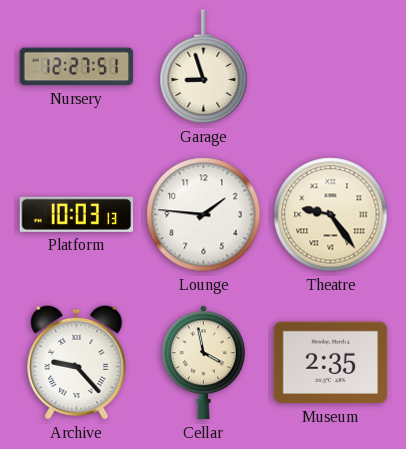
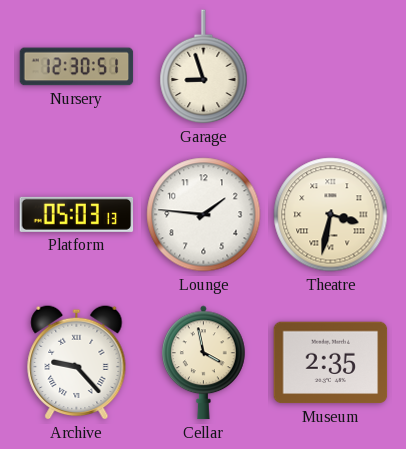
Nursery: 12:27 -> 12:30 (77, 67)
Platform: 10:03 -> 05:03 (77, 214)
Theatre: 9:24 -> 3:32 (331, 215)
